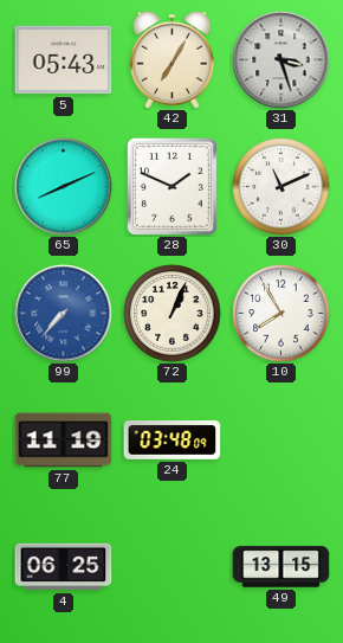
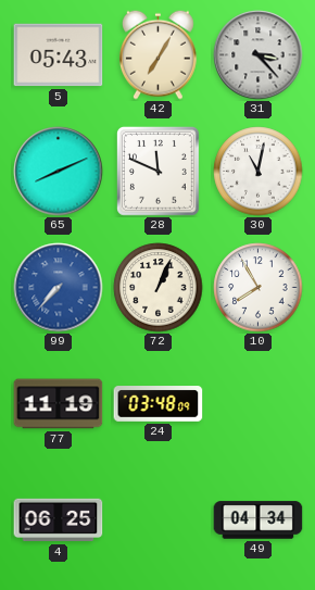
31: 3:27 -> 3:23 (259, 55)
28: 1:49 -> 11:49 (157, 171)
30: 11:11 -> 11:02 (259, 172)
49: 13:15 -> 04:34 (259, 520)
